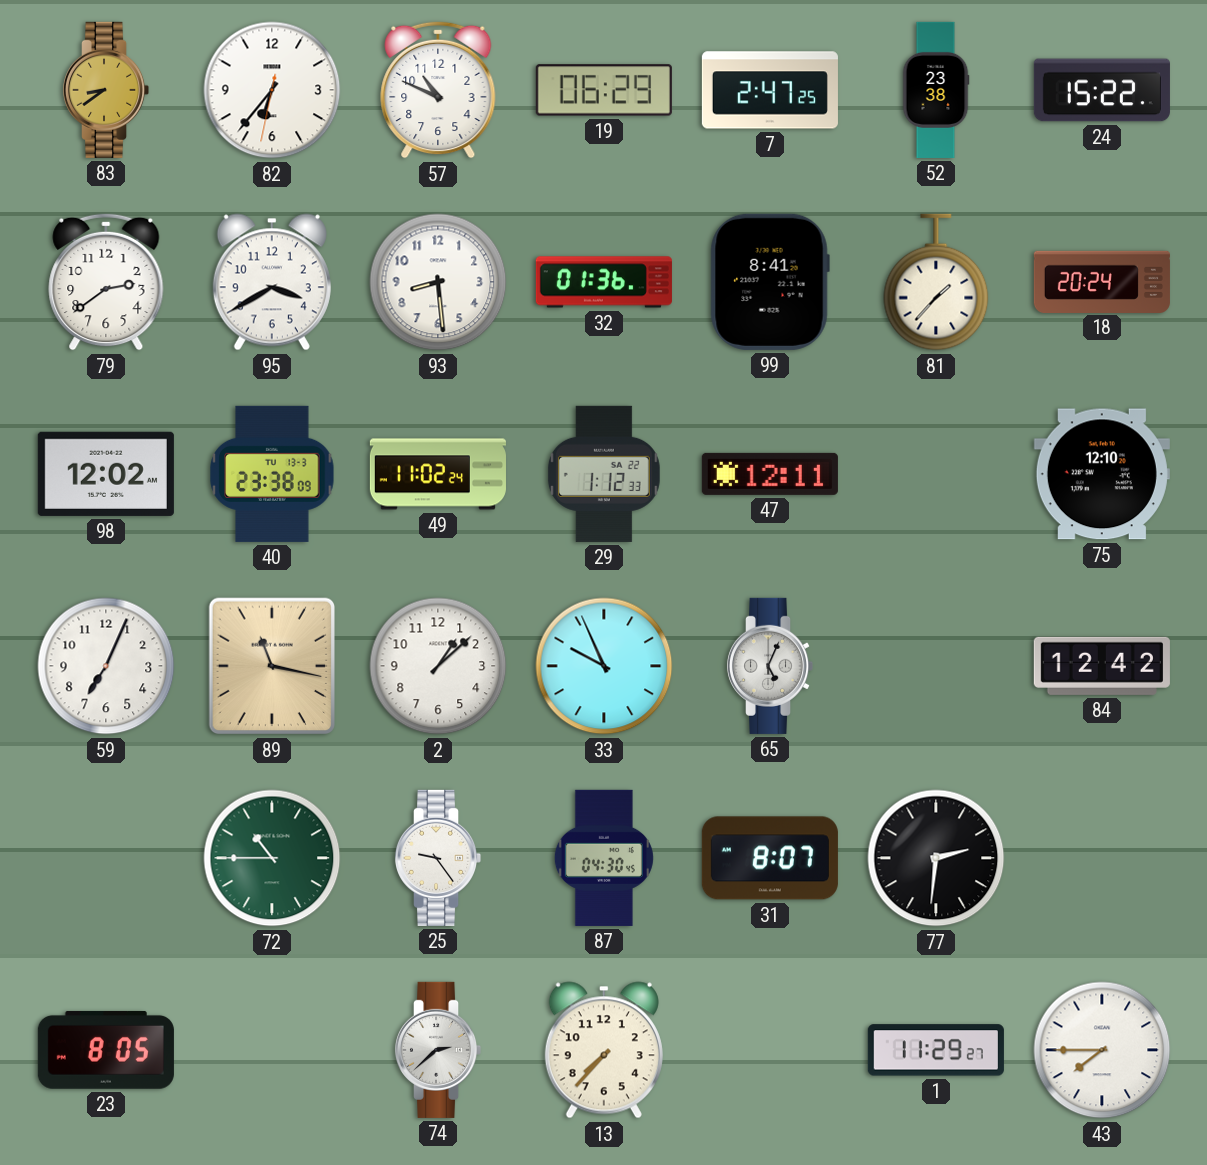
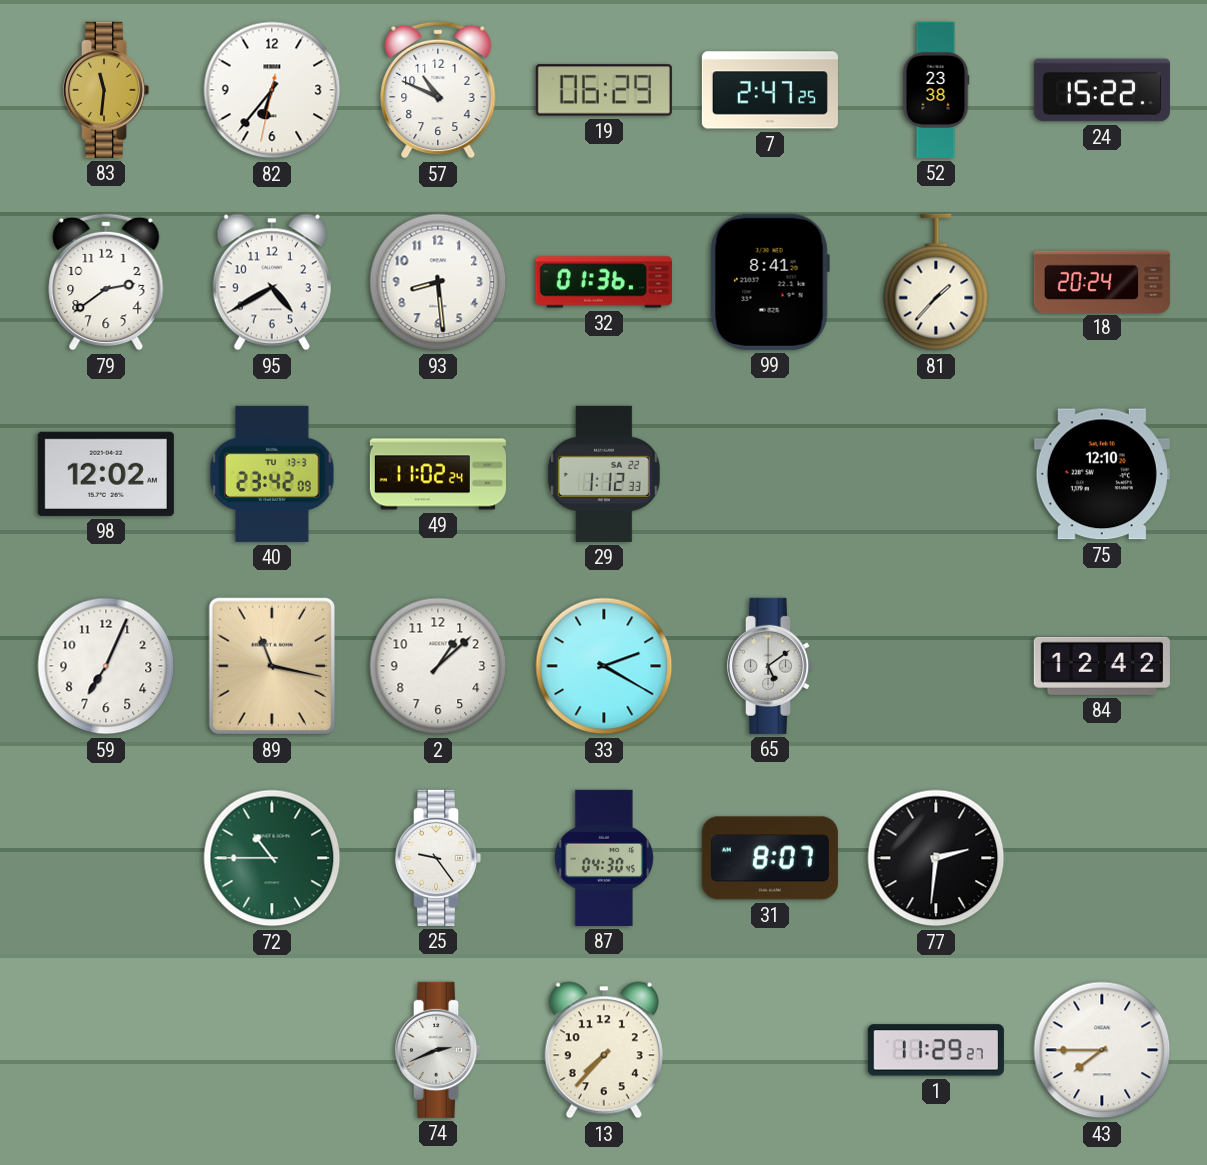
83: 8:39 -> 11:31 (106, 90)
95: 3:40 -> 4:40 (272, 282)
40: 23:38 -> 23:42 (272, 474)
47: 12:11 -> none (770, 474)
33: 9:56 -> 2:20 (604, 666)
65: 5:04 -> 5:09 (770, 666)
23: 8:05 -> none (106, 1050)
74: 2:38 -> 2:41 (438, 1050)
